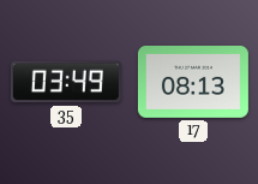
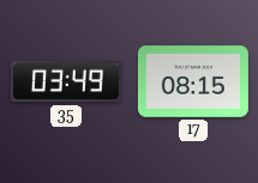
17: 08:13 -> 08:15 (193, 83)
